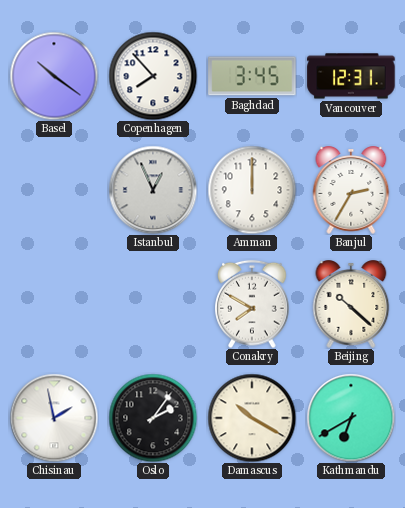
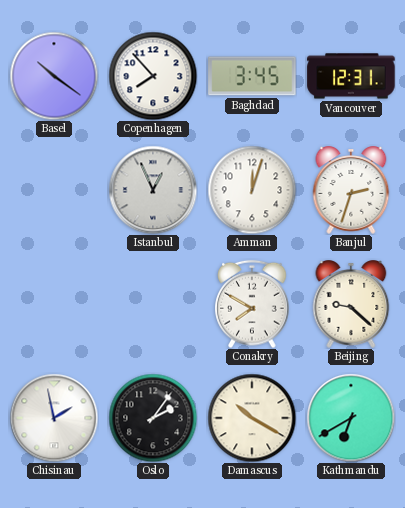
Amman: 12:00 -> 12:03 (252, 190)
Banjul: 2:35 -> 2:33 (351, 190)
Beijing: 10:22 -> 9:22 (351, 304)
